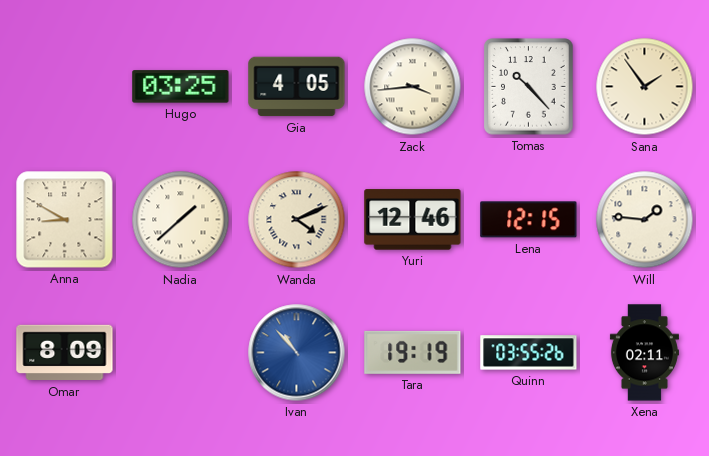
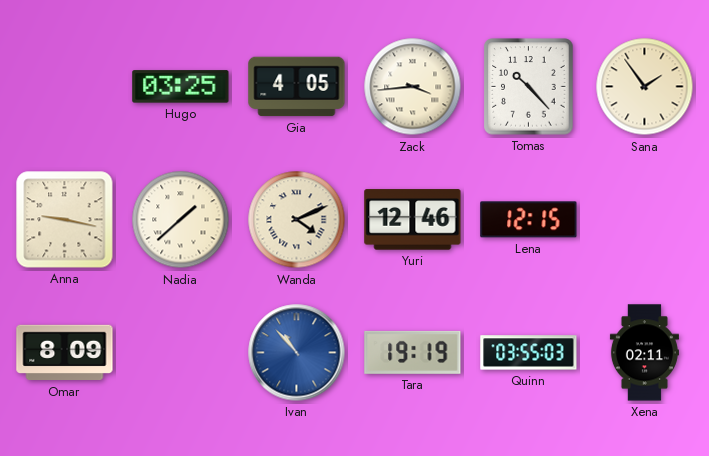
Anna: 8:50 -> 9:17 (65, 220)
Will: 1:46 -> none (645, 220)
Quinn: 03:55:26 -> 03:55:03 (529, 353)
